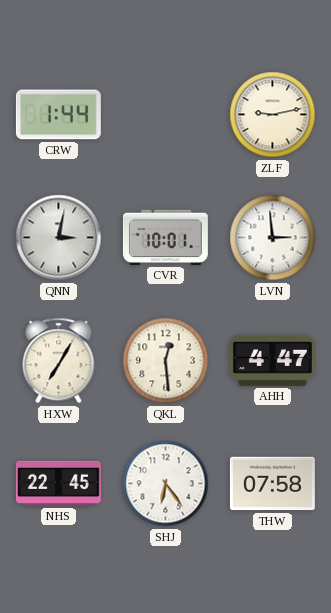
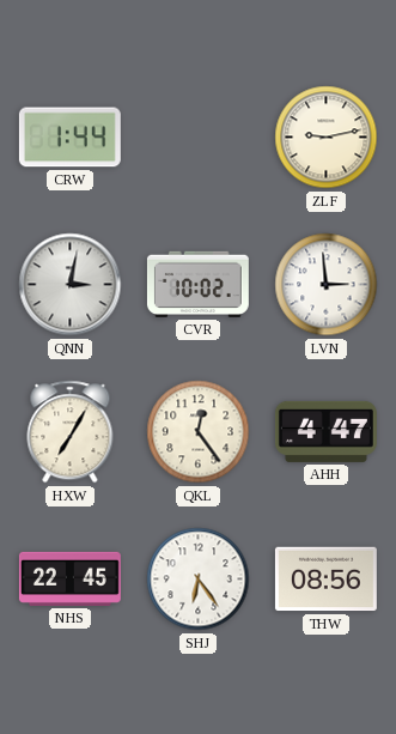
CVR: 10:01 -> 10:02 (197, 284)
QKL: 12:29 -> 12:24 (199, 432)
THW: 07:58 -> 08:56 (325, 580)
